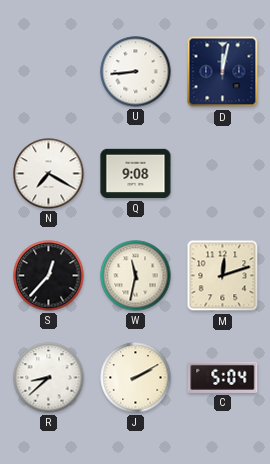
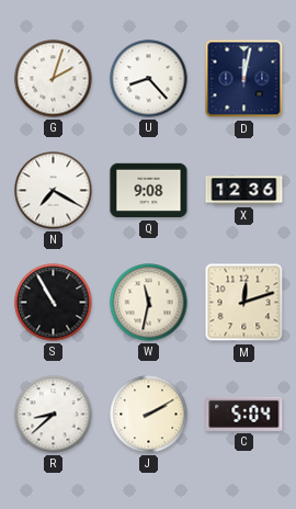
G: none -> 2:03 (54, 79)
U: 8:44 -> 8:23 (149, 79)
X: none -> 12:36 (244, 191)
S: 12:37 -> 10:55 (54, 303)
